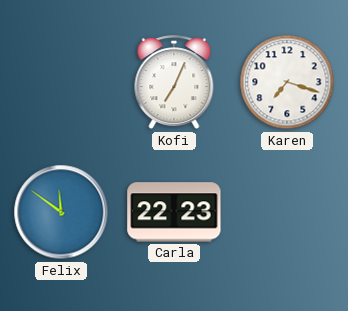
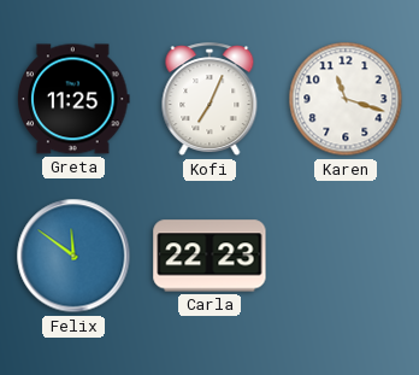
Greta: none -> 11:25 (73, 99)
Karen: 7:18 -> 11:18 (346, 99)
